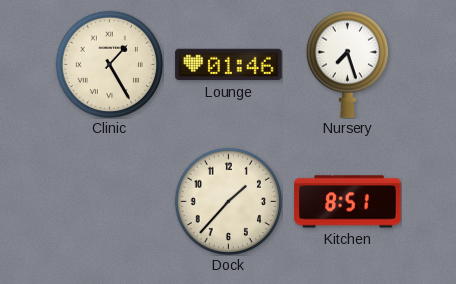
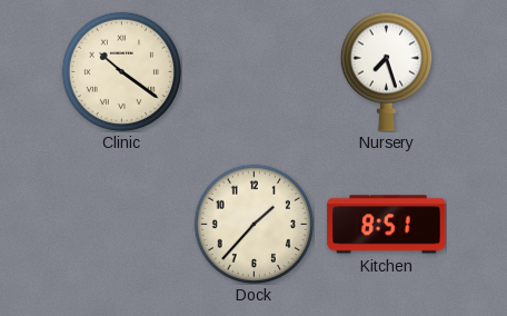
Clinic: 1:25 -> 10:21 (121, 71)
Lounge: 01:46 -> none (229, 65)
